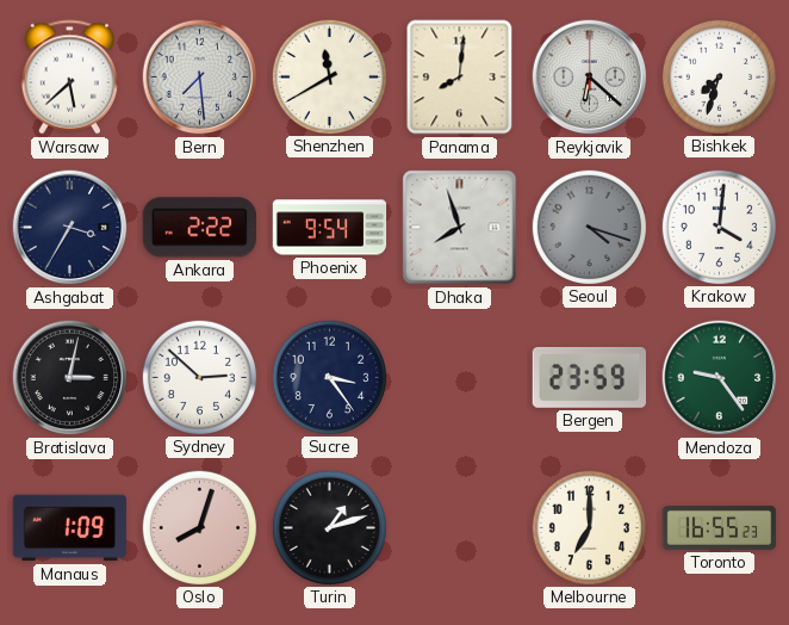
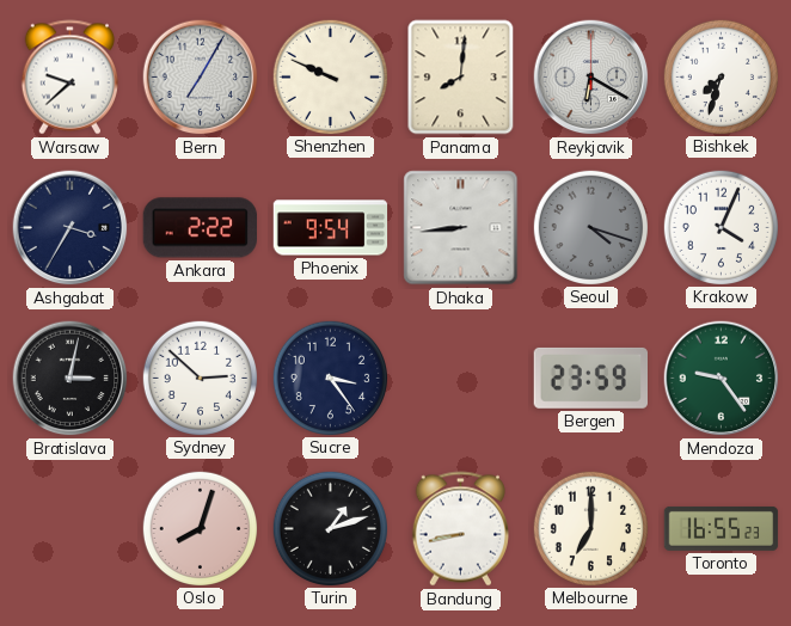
Warsaw: 5:38 -> 9:38 (69, 78)
Bern: 7:29 -> 7:05 (201, 78)
Shenzhen: 11:40 -> 9:49 (330, 76)
Reykjavik: 6:22 -> 6:20 (591, 78)
Dhaka: 7:57 -> 8:44 (461, 228)
Krakow: 4:01 -> 4:04 (721, 227)
Manaus: 1:09 -> none (70, 528)
Bandung: none -> 8:43 (460, 529)
